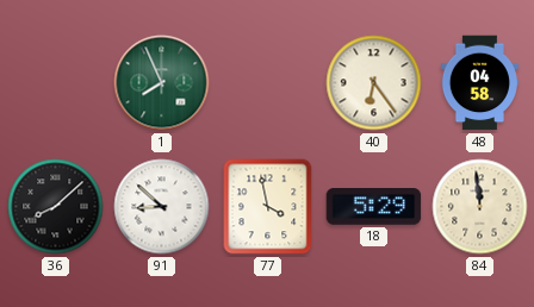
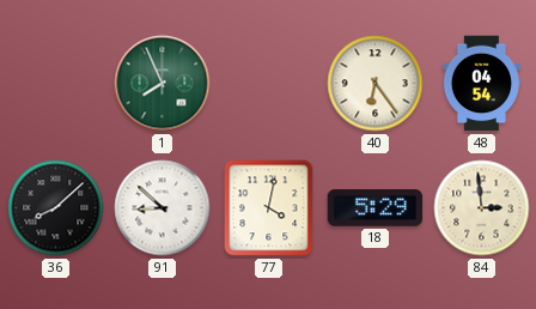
48: 04:58 -> 04:54 (481, 84)
77: 3:58 -> 4:02 (269, 208)
84: 11:59 -> 2:59 (482, 208)
